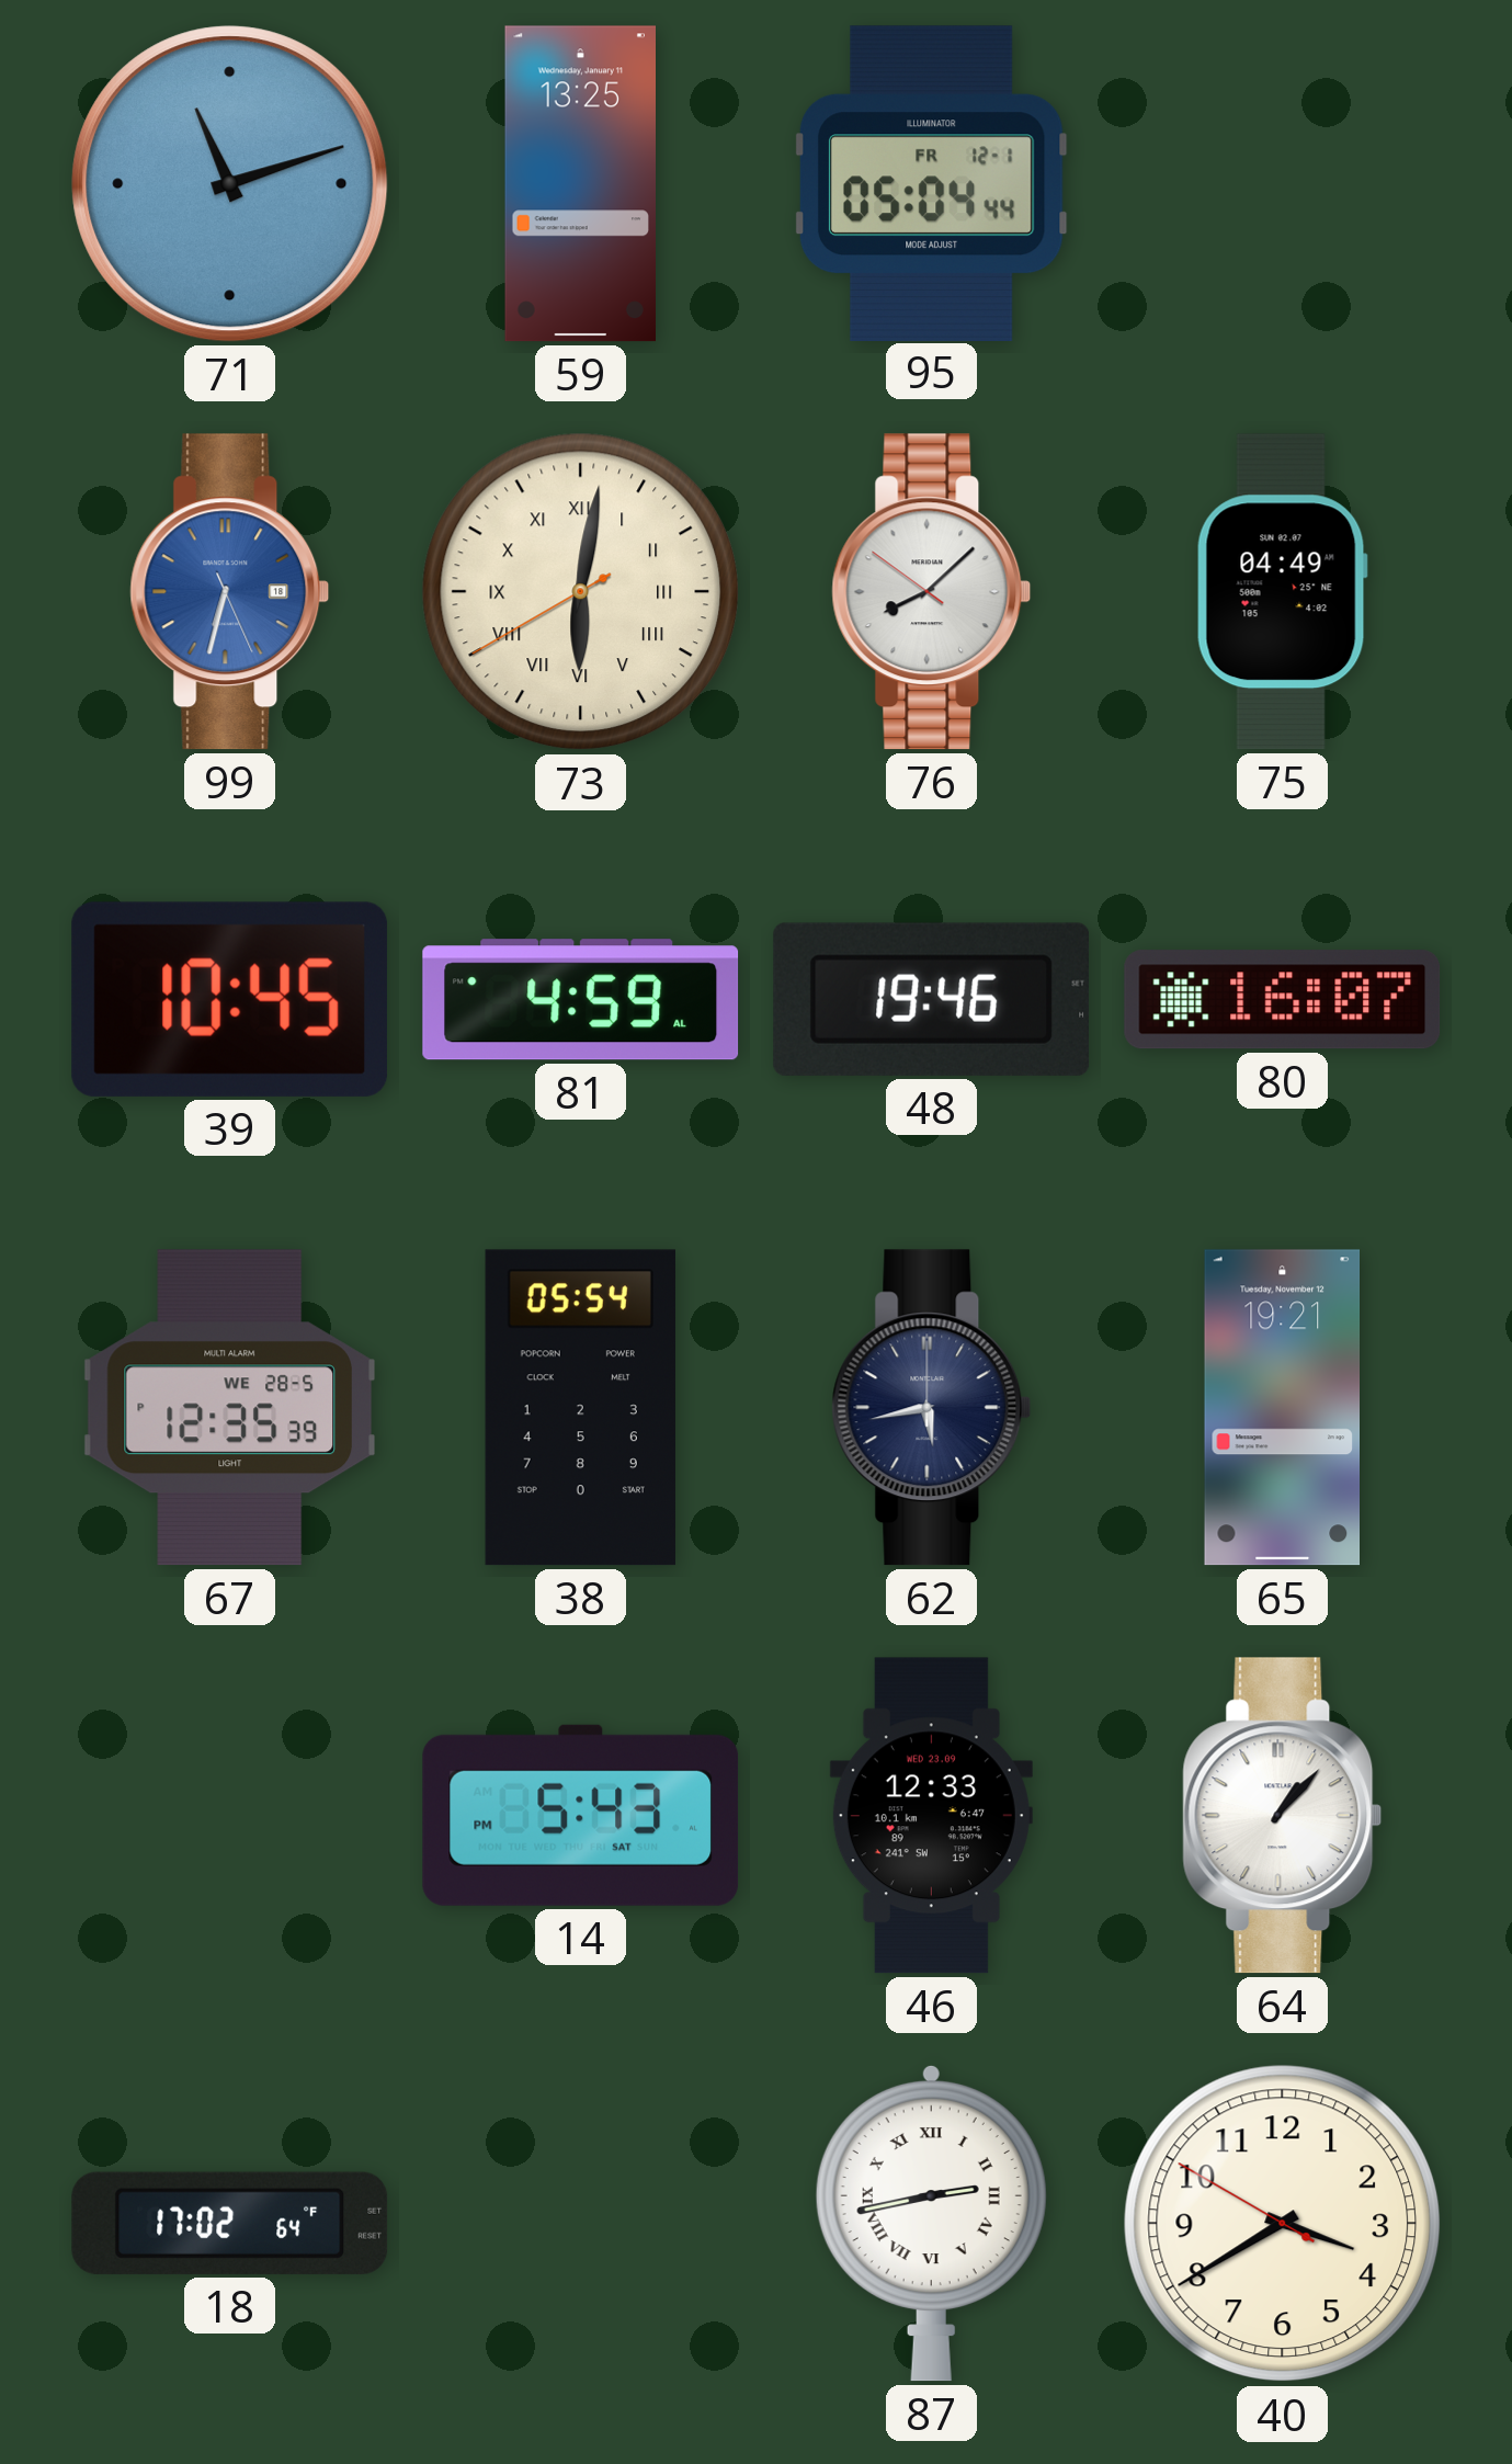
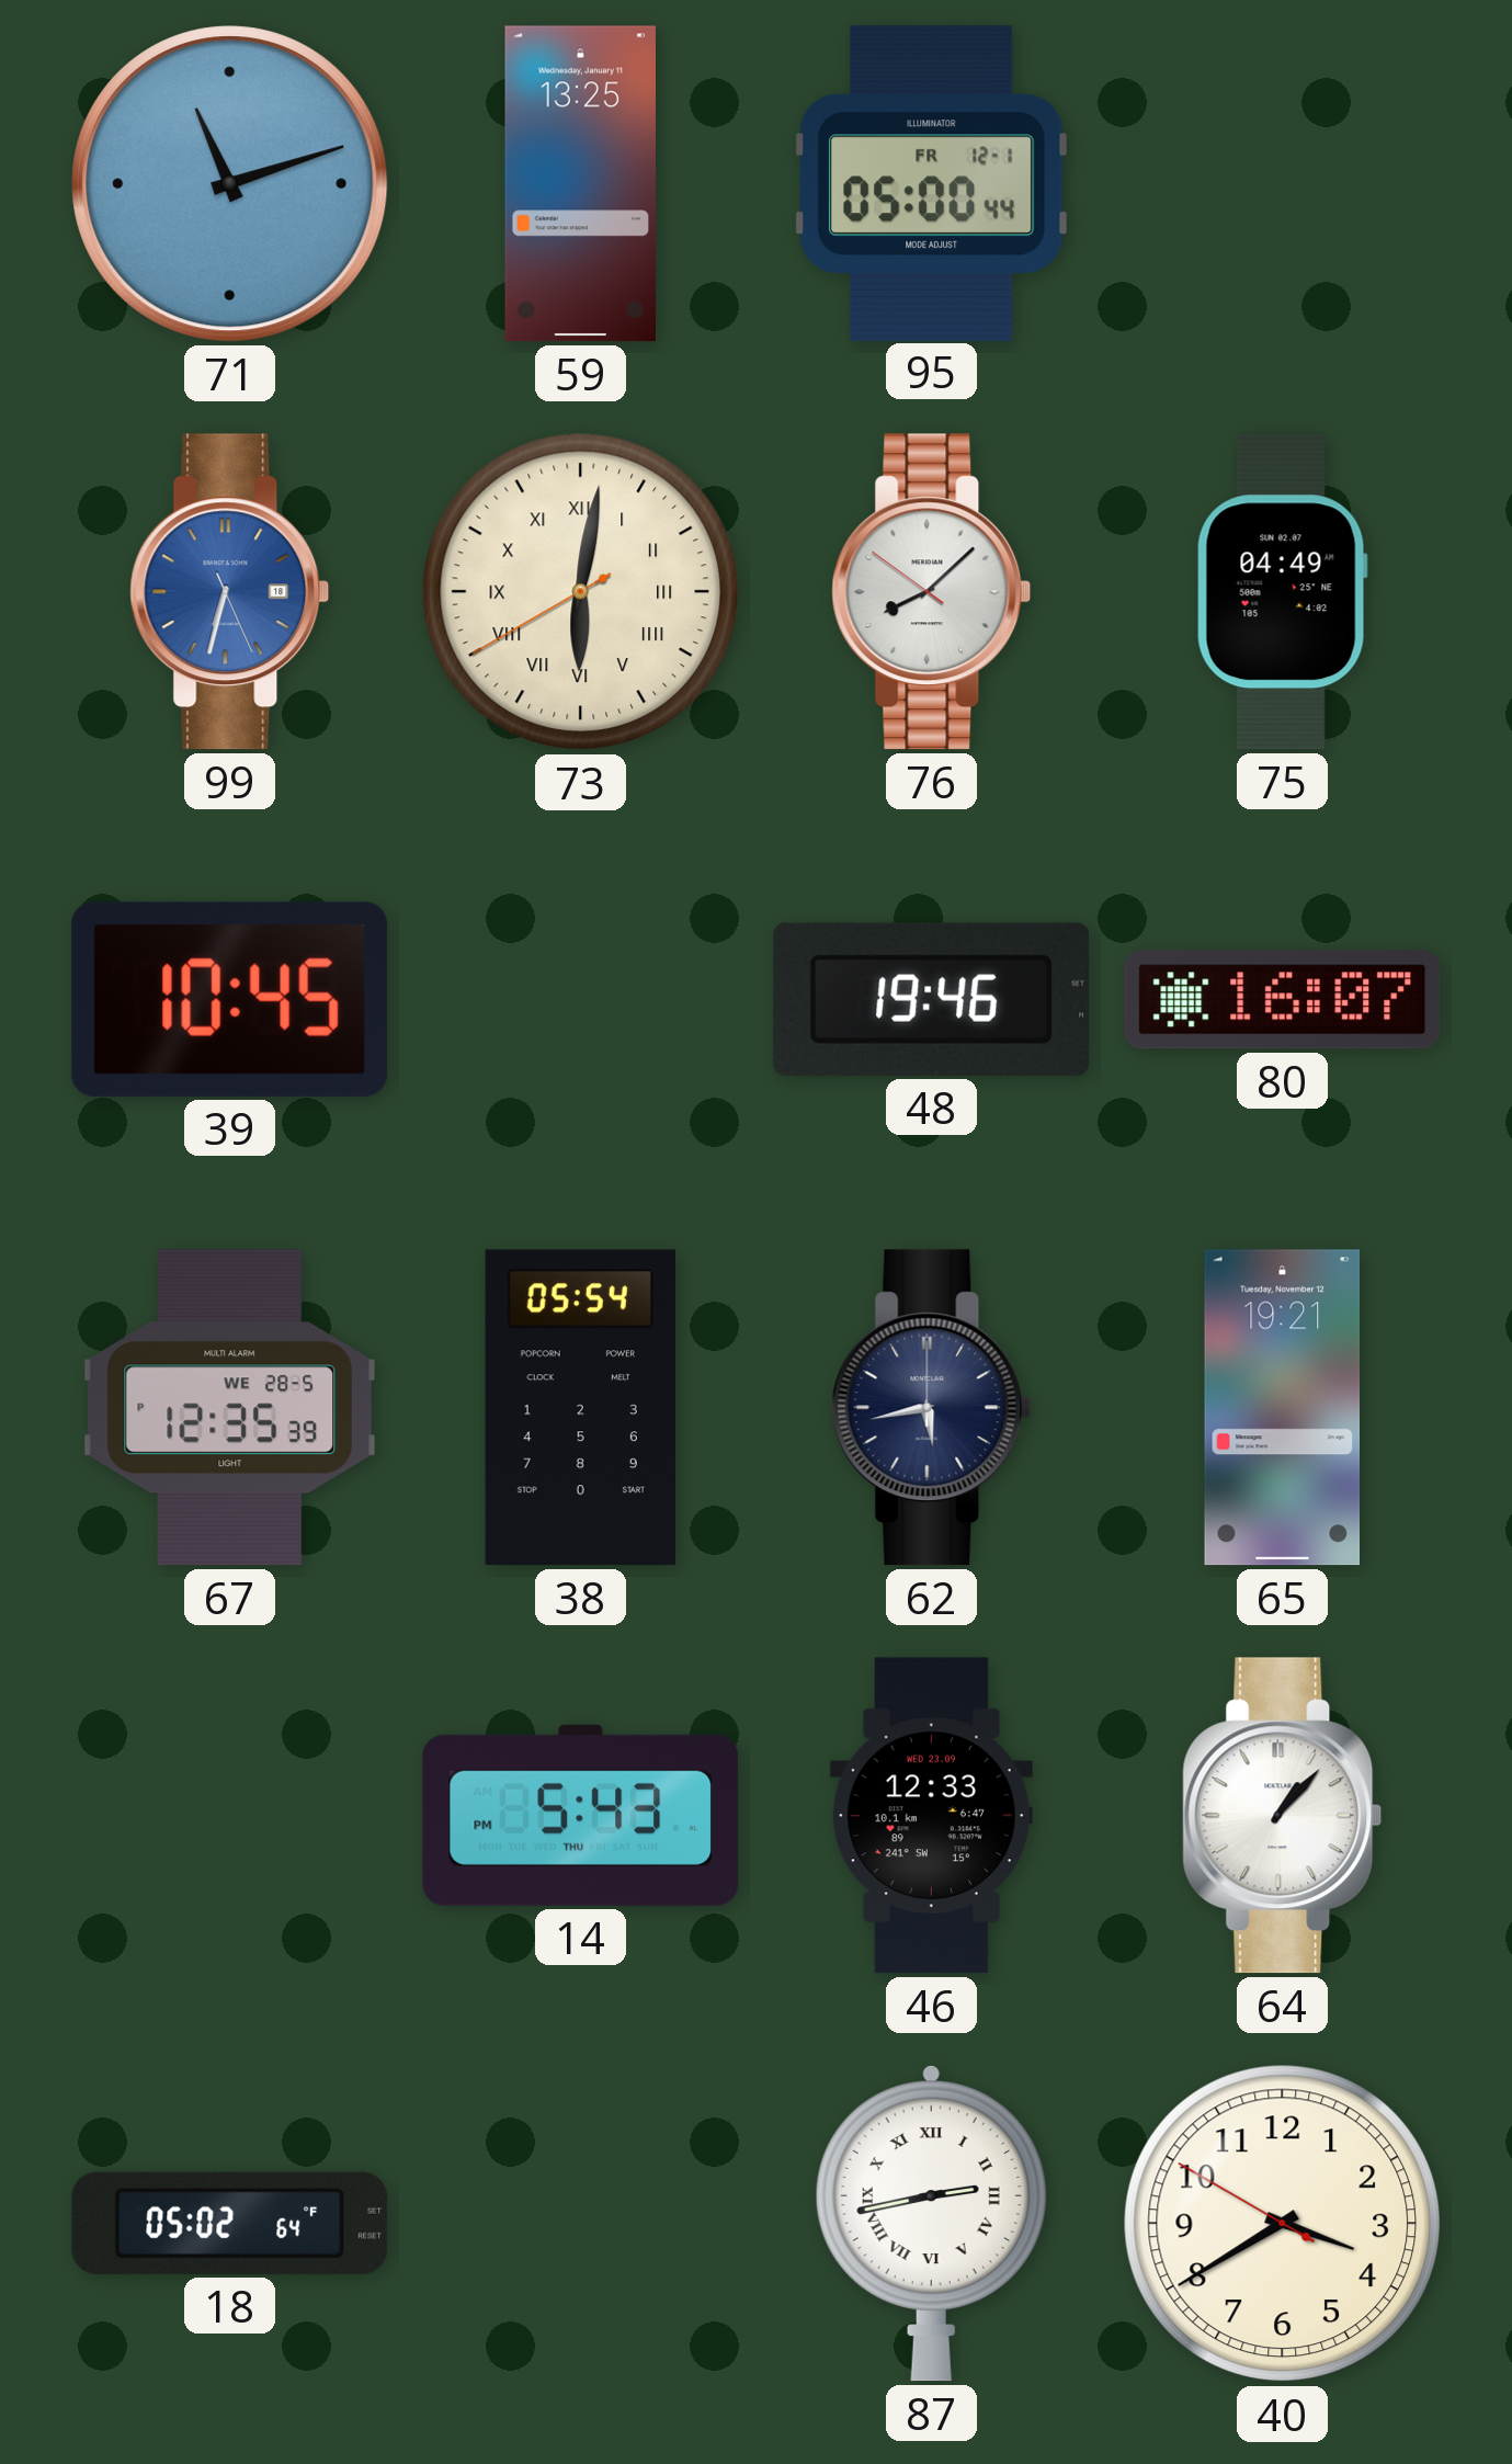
95: 05:04 -> 05:00 (931, 183)
81: 4:59 -> none (581, 1000)
14 date: SAT -> THU (581, 1815)
18: 17:02 -> 05:02 (230, 2223)
